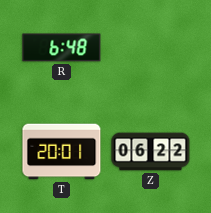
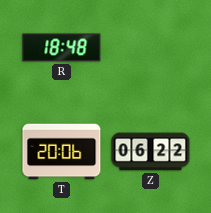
R: 6:48 -> 18:48 (62, 48)
T: 20:01 -> 20:06 (62, 152)
